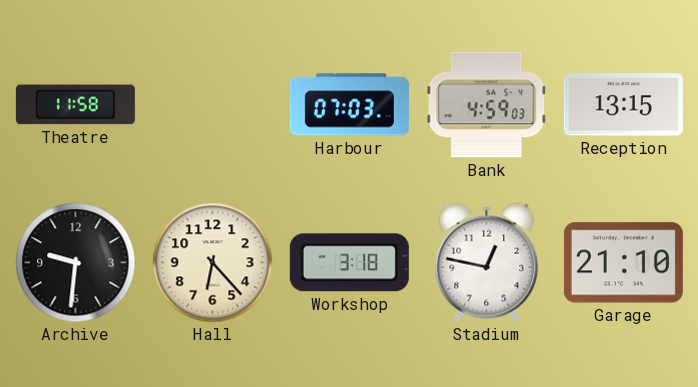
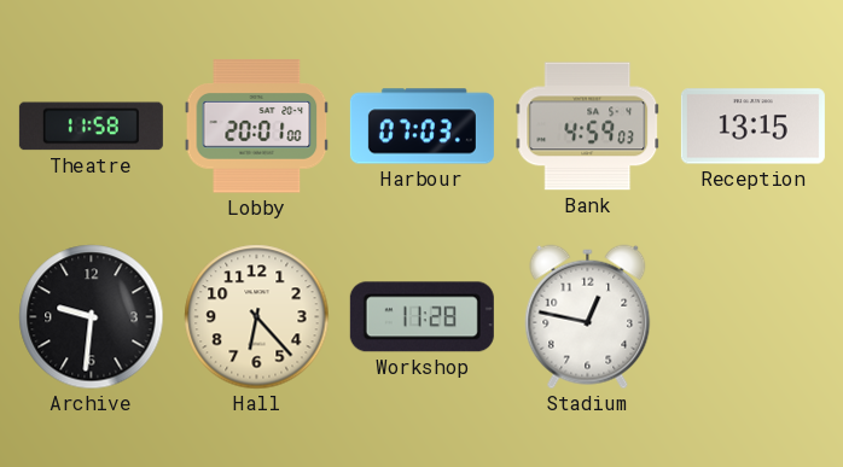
Lobby: none -> 20:01 (257, 127)
Workshop: 3:18 -> 11:28 (421, 317)
Garage: 21:10 -> none (623, 263)
